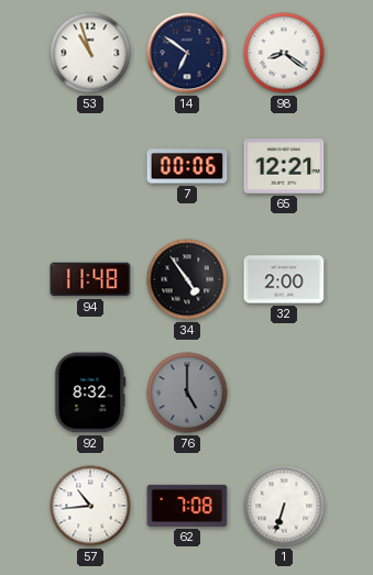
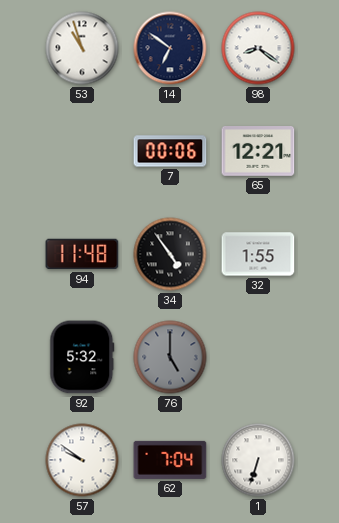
32: 2:00 -> 1:55 (258, 254)
92: 8:32 -> 5:32 (82, 357)
57: 10:44 -> 9:51 (82, 460)
62: 7:08 -> 7:04 (170, 460)
